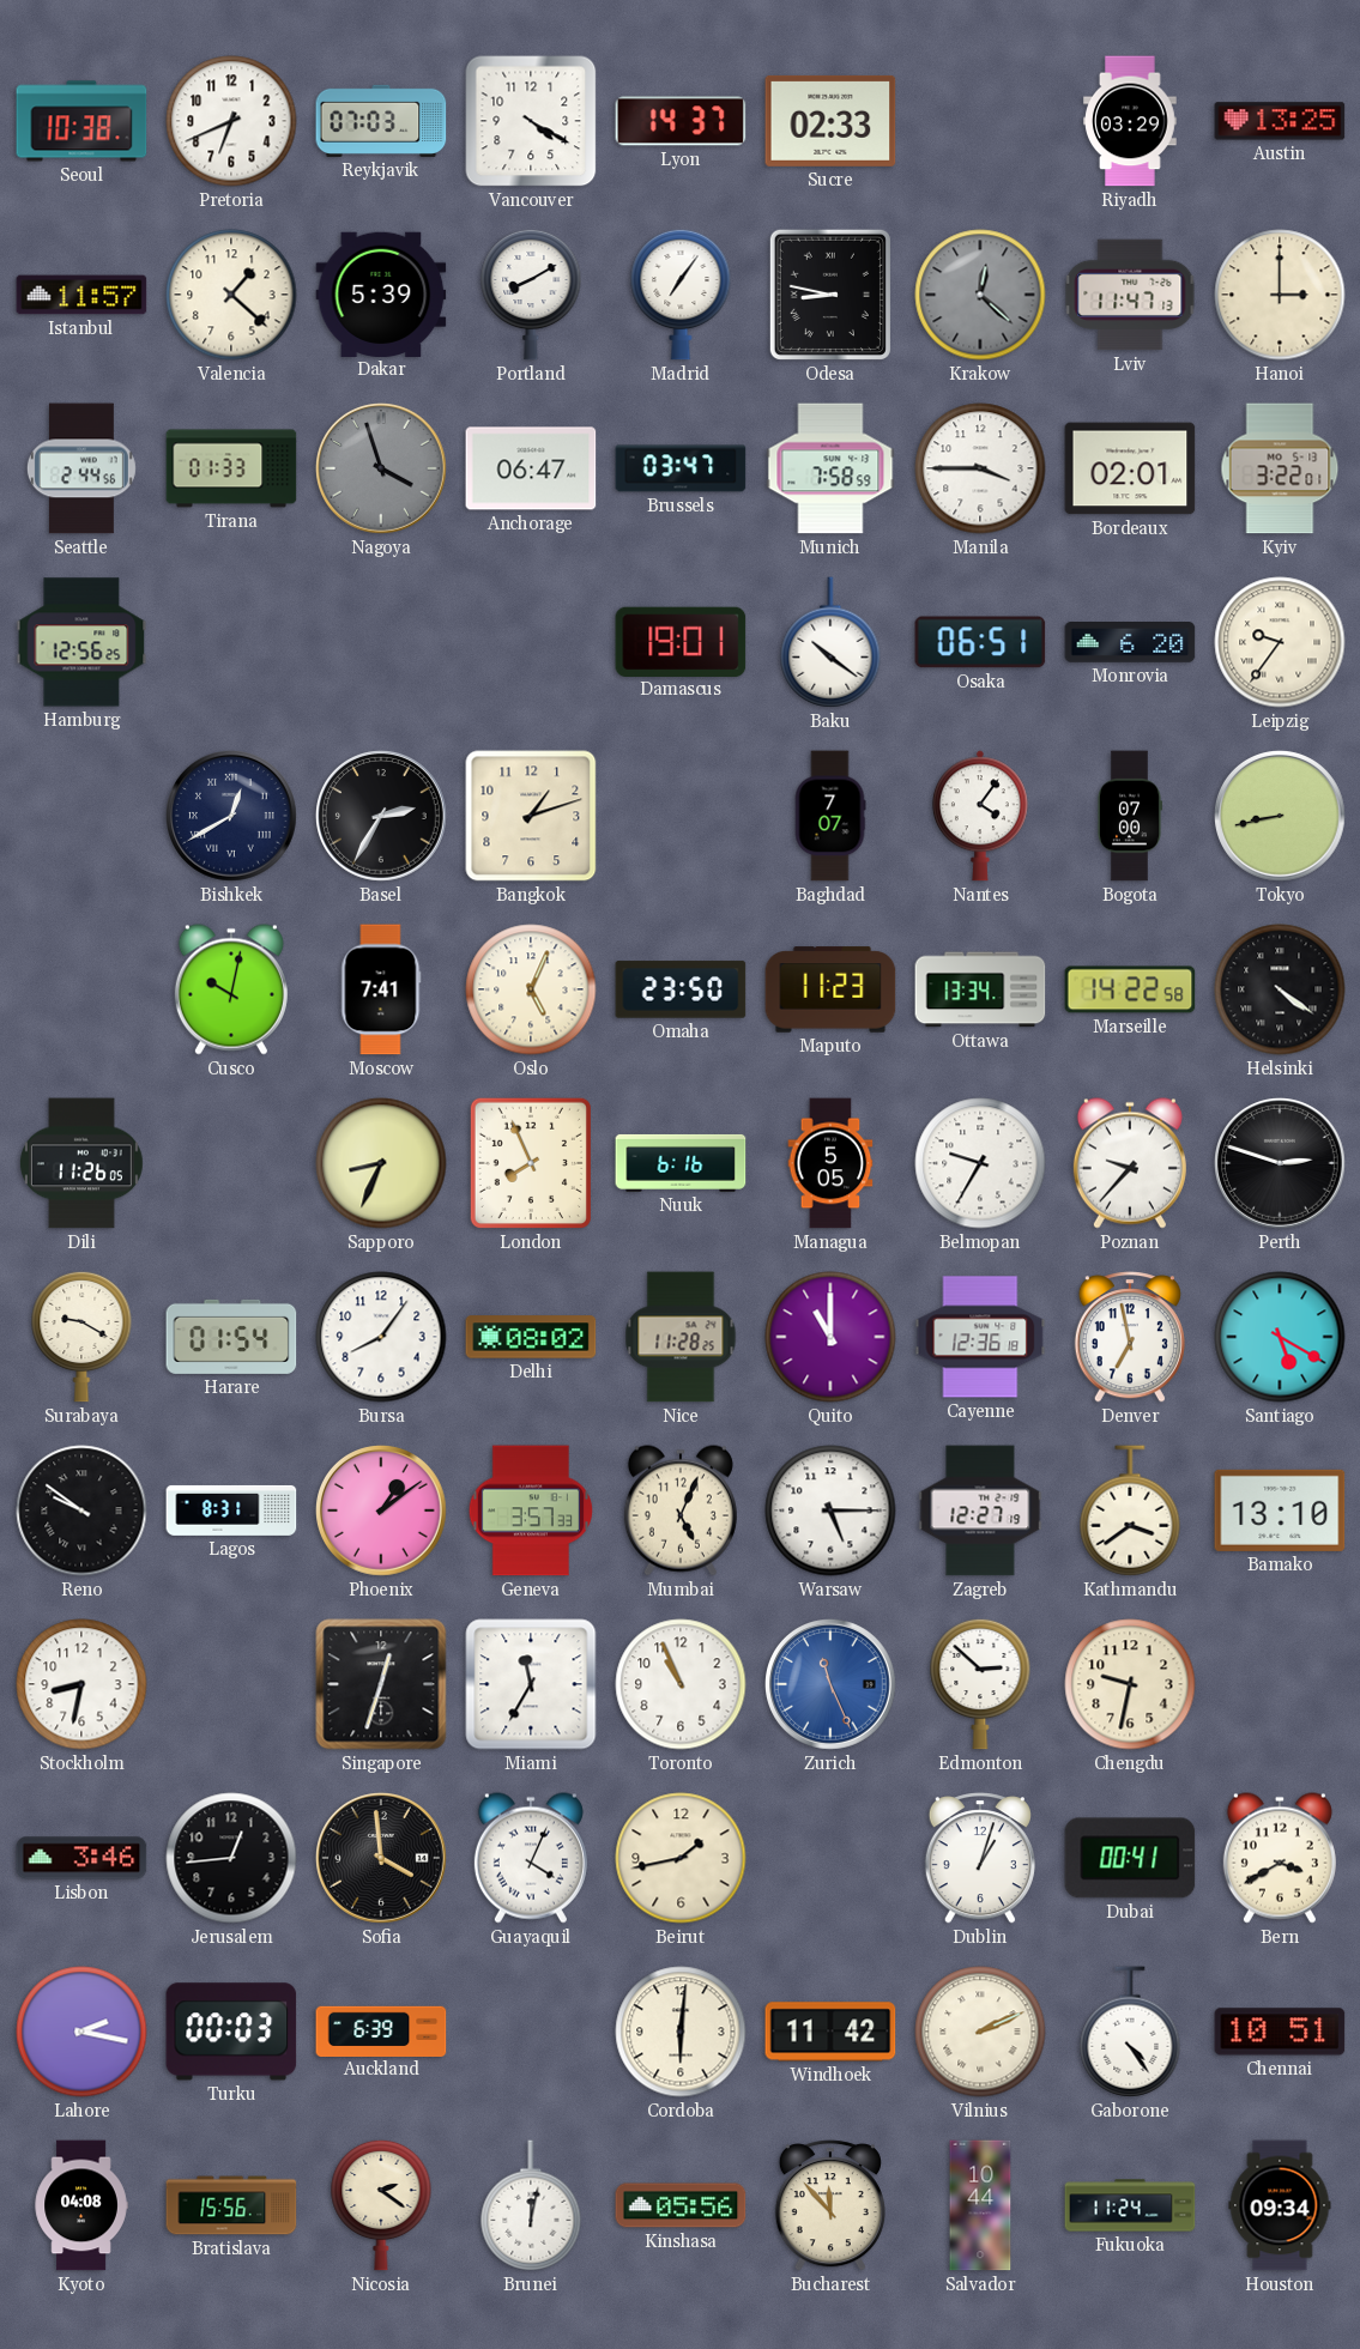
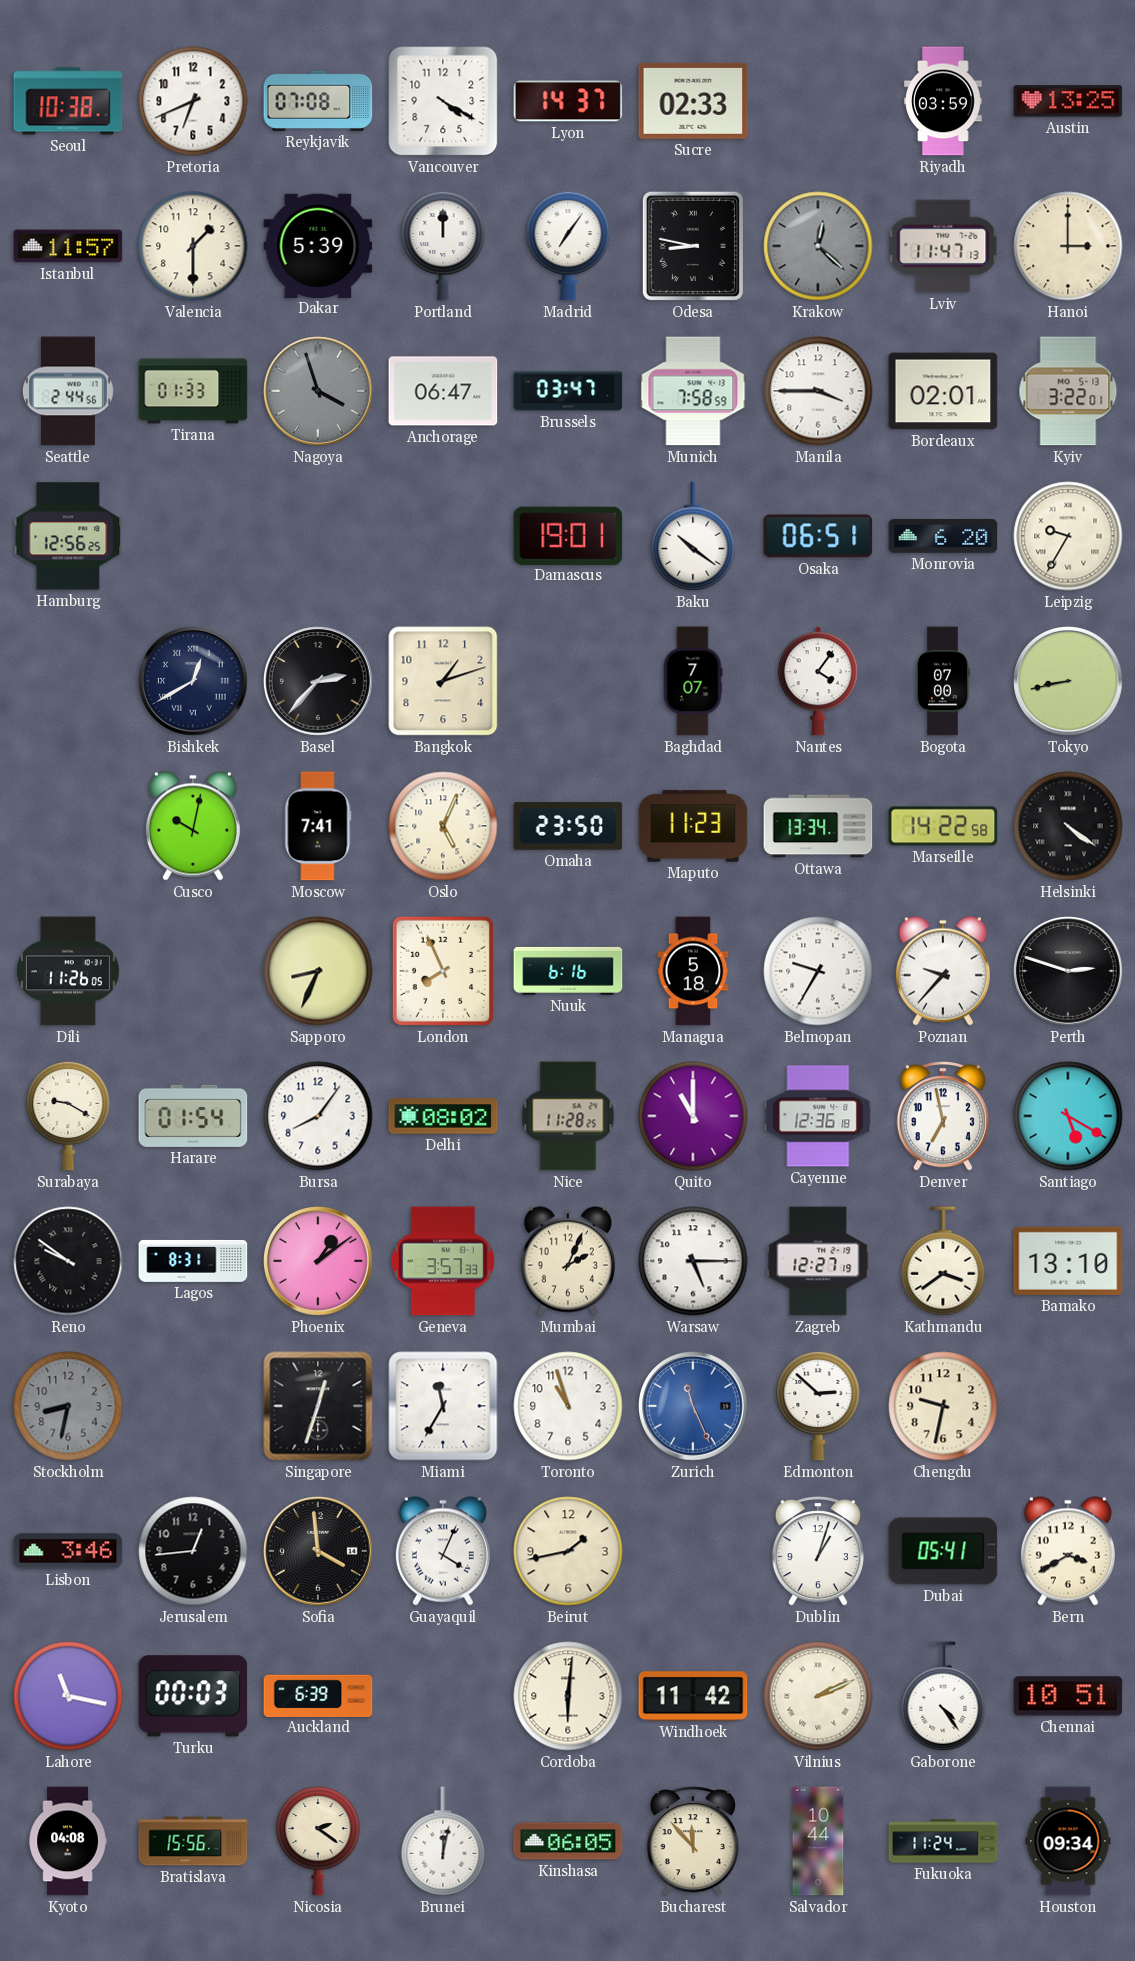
Reykjavik: 07:03 -> 07:08 (318, 101)
Riyadh: 03:29 -> 03:59 (944, 101)
Valencia: 1:22 -> 1:30 (193, 246)
Portland: 8:10 -> 12:00 (443, 246)
Leipzig: 9:36 -> 9:35 (1068, 536)
Basel: 2:35 -> 2:37 (319, 682)
Managua: 5:05 -> 5:18 (693, 971)
Mumbai: 5:04 -> 2:04 (568, 1261)
Stockholm dial: white -> grey (68, 1406)
Toronto: 10:56 -> 10:57 (568, 1406)
Dubai: 00:41 -> 05:41 (943, 1551)
Lahore: 2:17 -> 11:17 (68, 1696)
Kinshasa: 05:56 -> 06:05 (568, 1841)
